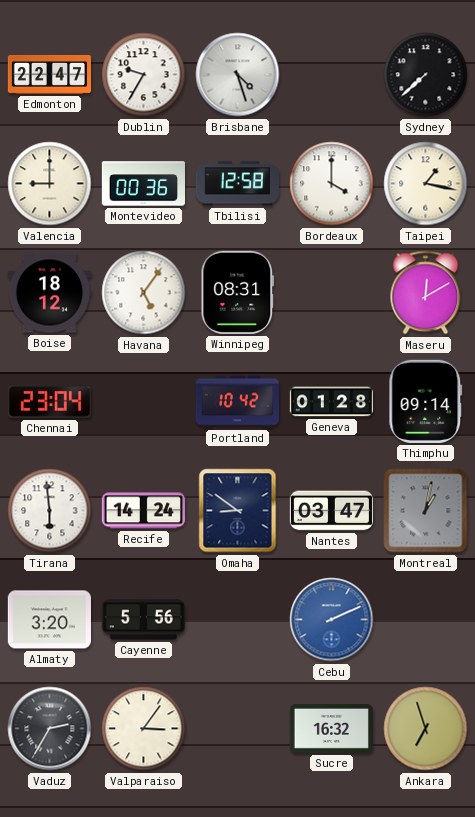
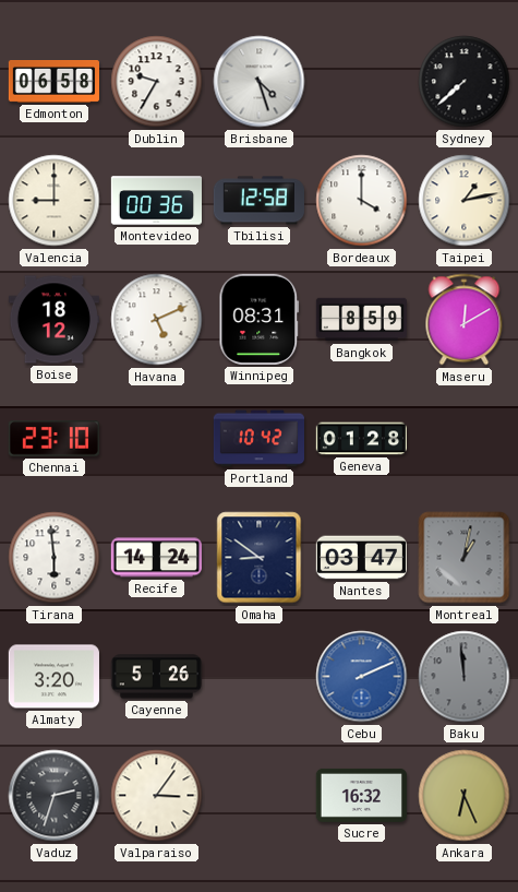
Edmonton: 22:47 -> 06:58 (53, 82)
Taipei: 1:17 -> 1:13 (465, 201)
Havana: 5:06 -> 5:11 (157, 320)
Bangkok: none -> 8:59 (361, 320)
Chennai: 23:04 -> 23:10 (53, 439)
Thimphu: 09:14 -> none (426, 401)
Cayenne: 5:56 -> 5:26 (156, 677)
Baku: none -> 11:59 (465, 677)
Vaduz: 2:35 -> 2:33 (55, 796)
Ankara: 6:57 -> 6:26 (465, 796)
